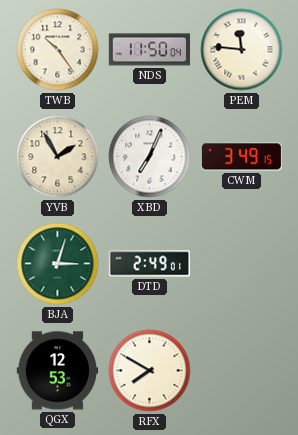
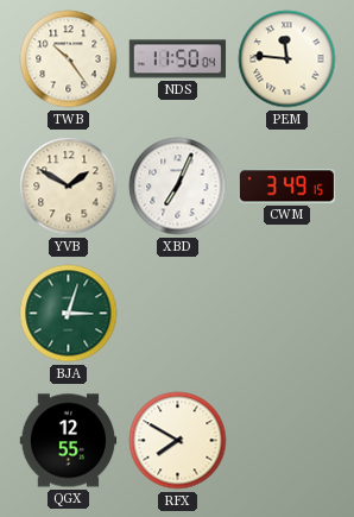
YVB: 1:55 -> 1:50 (69, 187)
DTD: 2:49 -> none (150, 264)
QGX: 12:53 -> 12:55 (69, 441)
